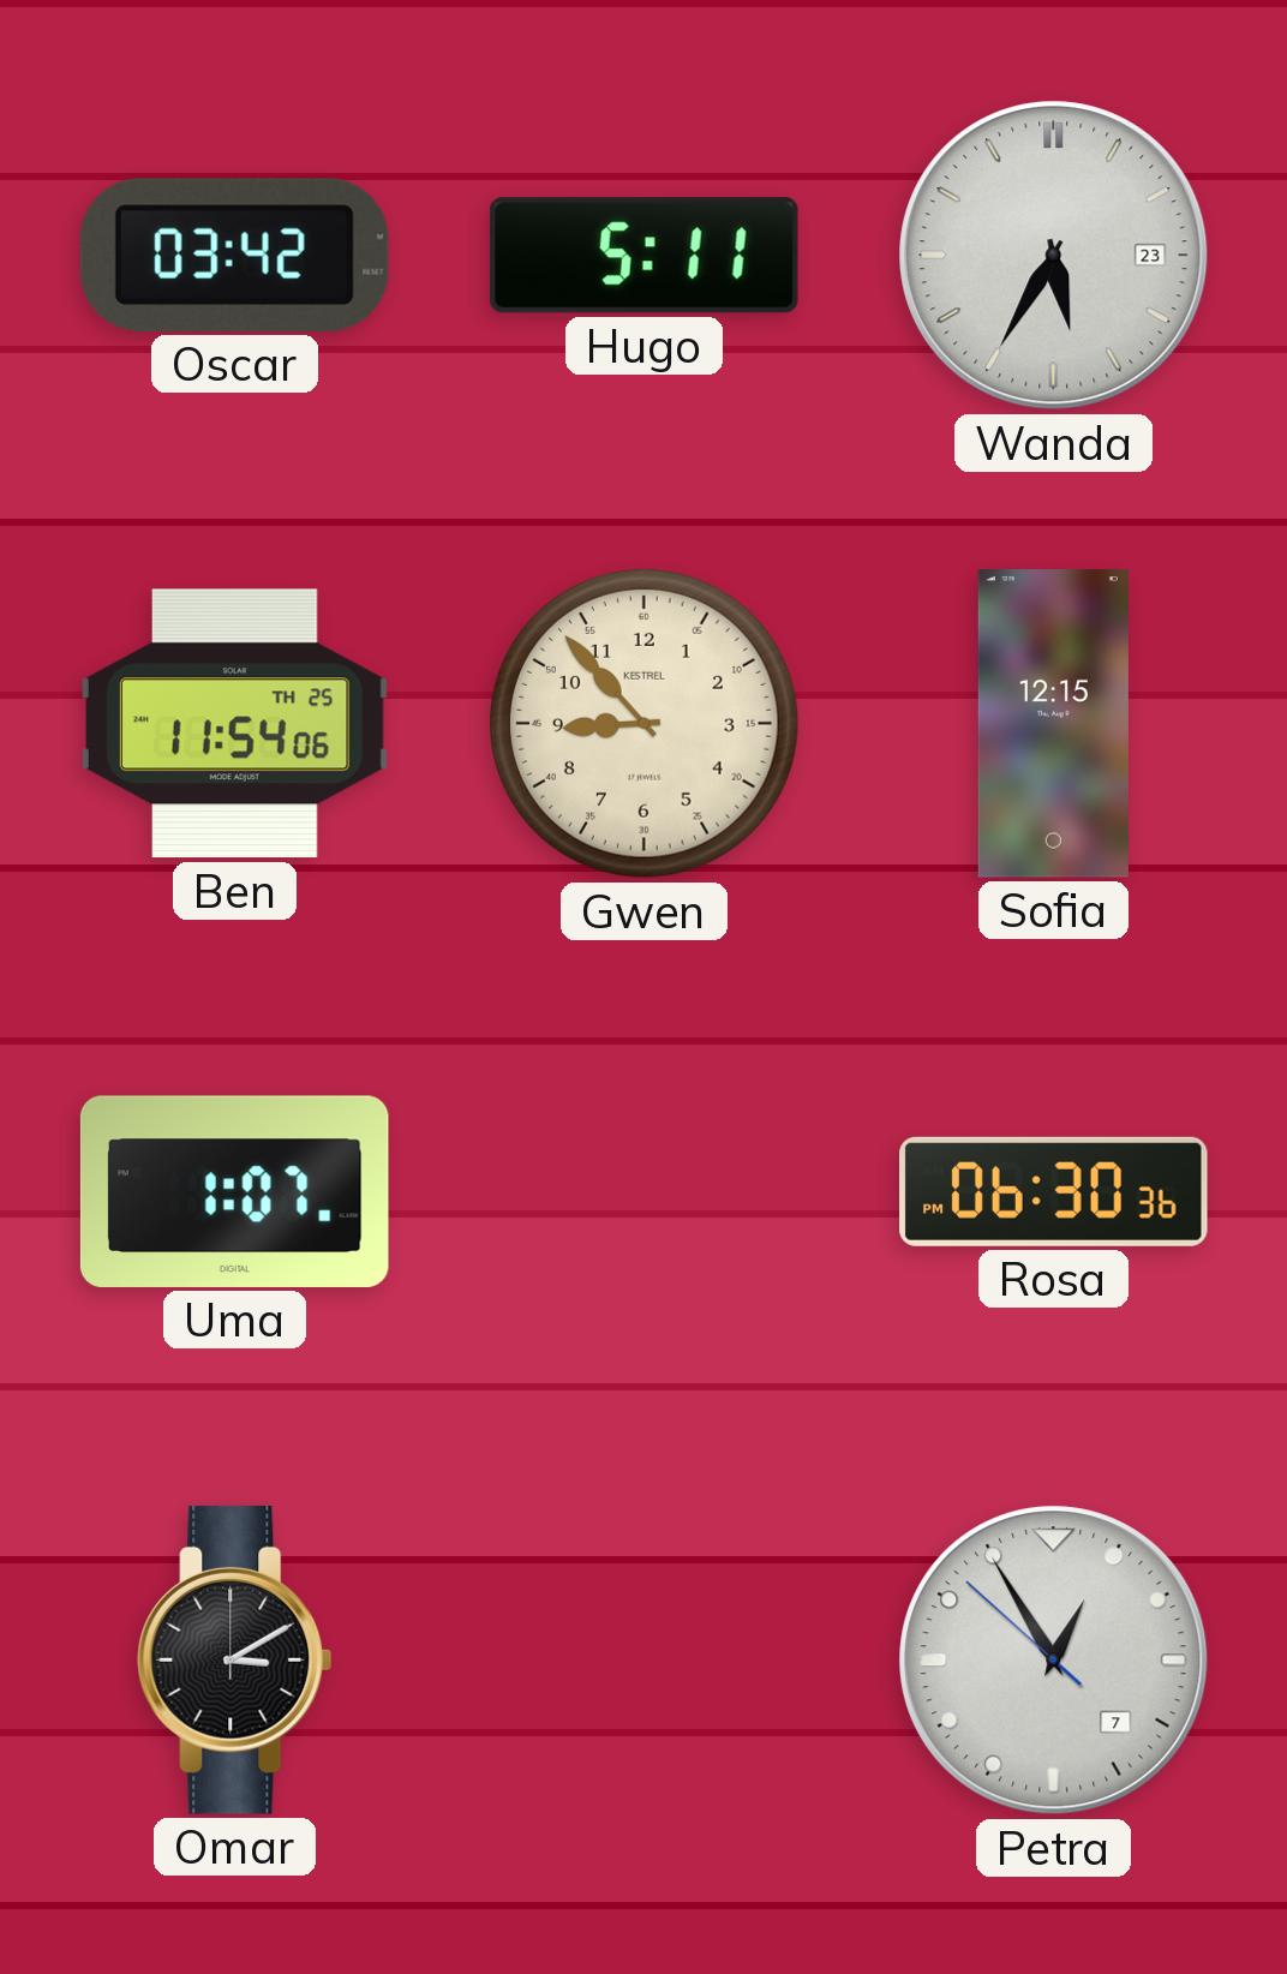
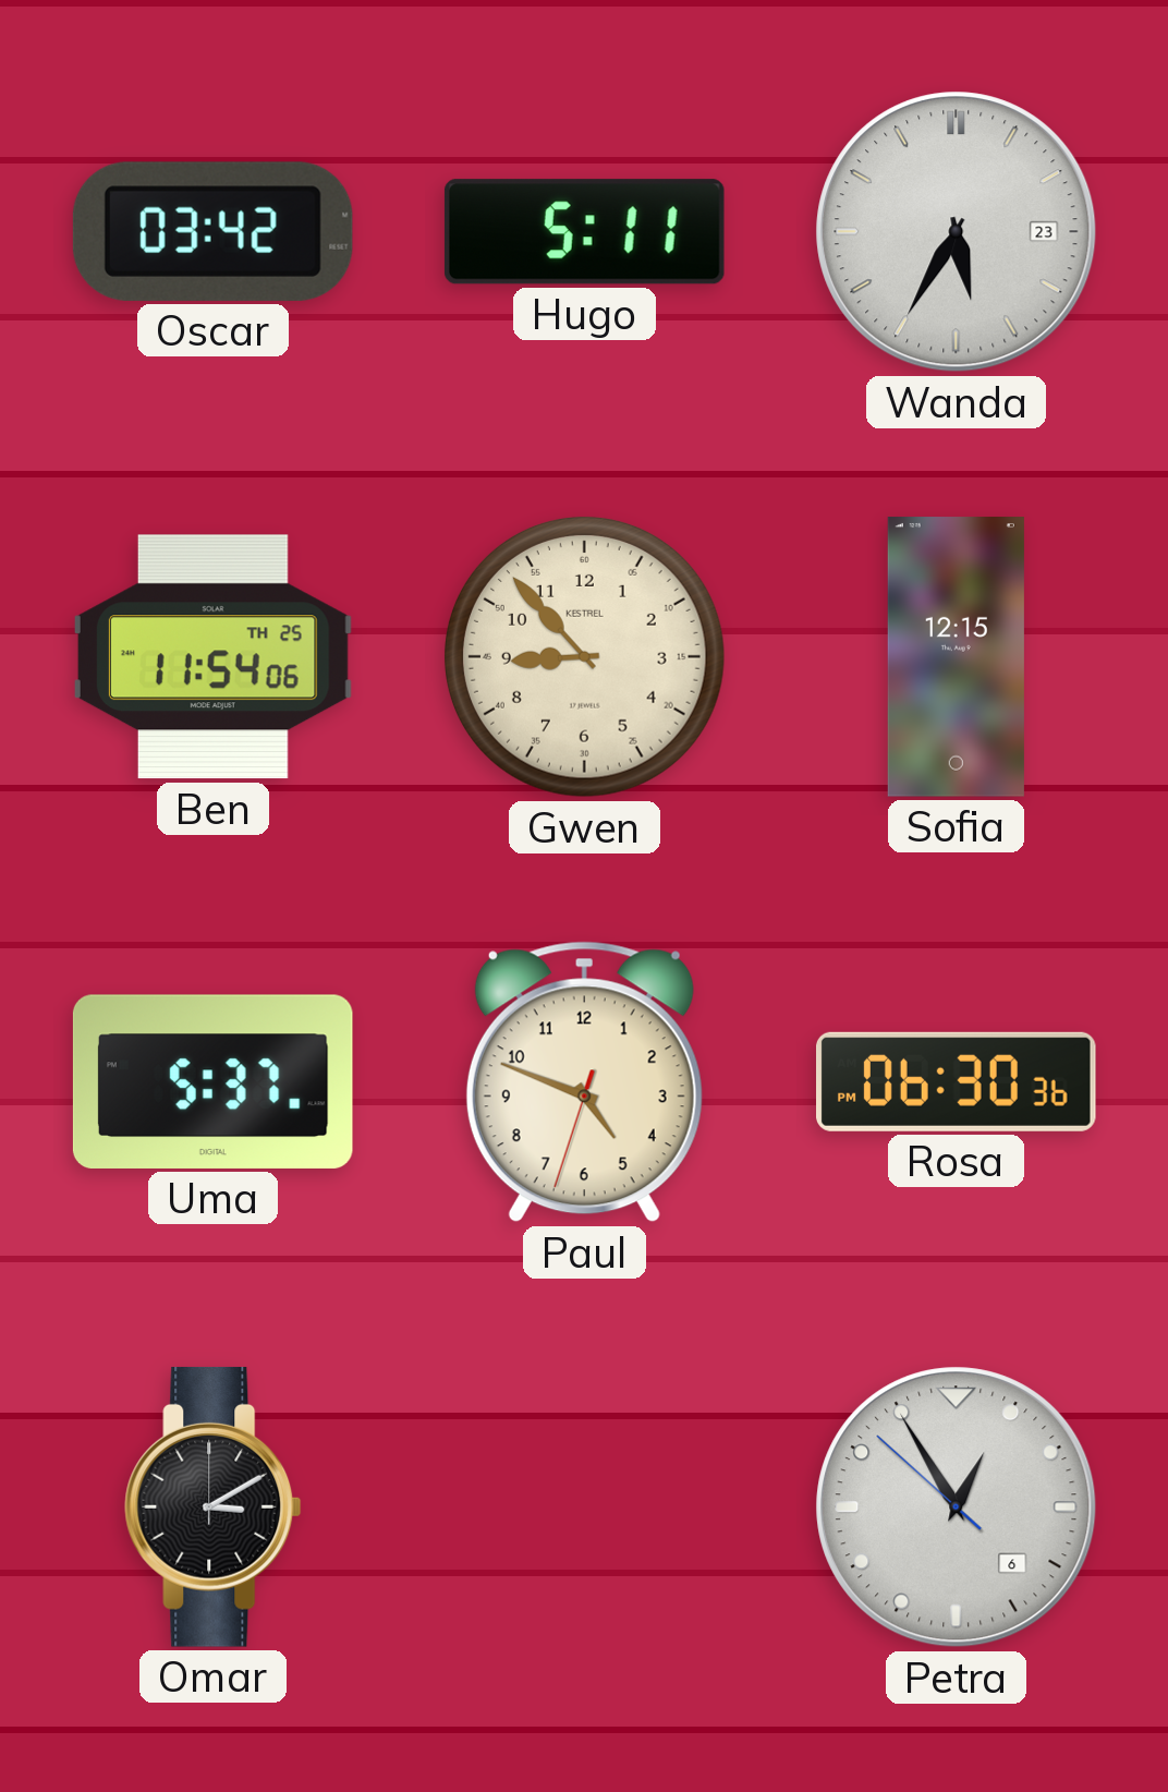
Uma: 1:07 -> 5:37 (212, 1081)
Paul: none -> 4:48 (584, 1082)
Petra date: 7 -> 6 (957, 1508)
